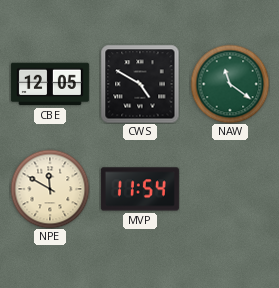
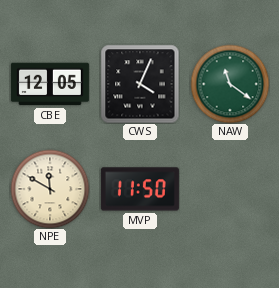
CWS: 4:50 -> 4:04 (140, 84)
MVP: 11:54 -> 11:50 (140, 189)
